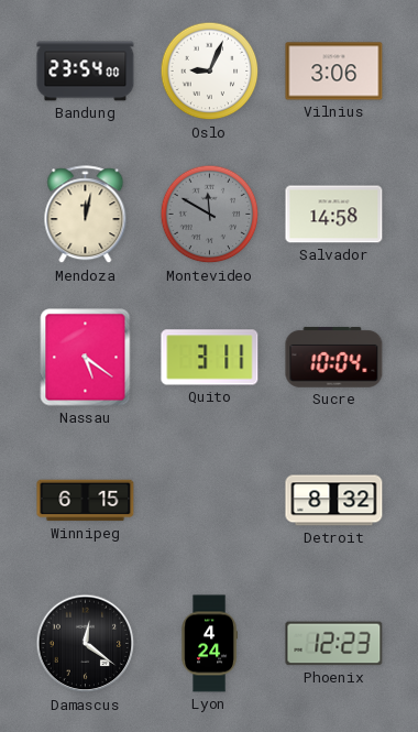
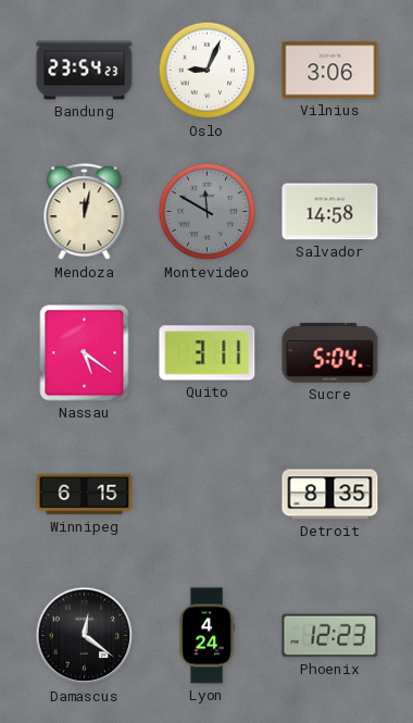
Bandung: 23:54:00 -> 23:54:23 (85, 71)
Sucre: 10:04 -> 5:04 (330, 352)
Detroit: 8:32 -> 8:35 (330, 495)
